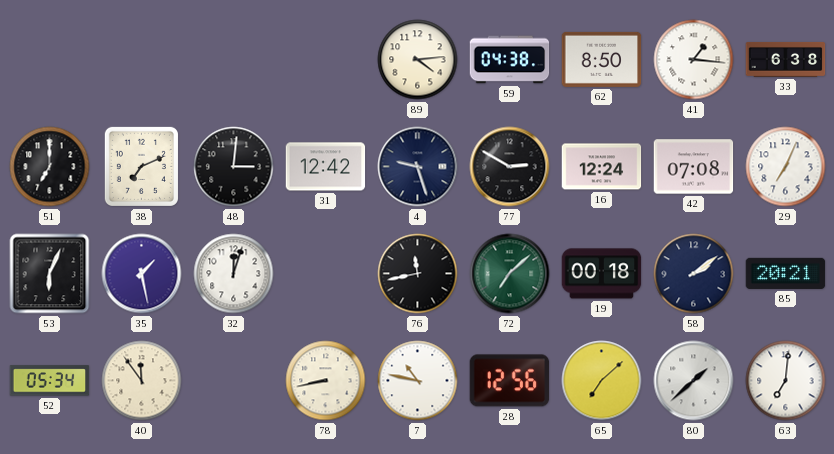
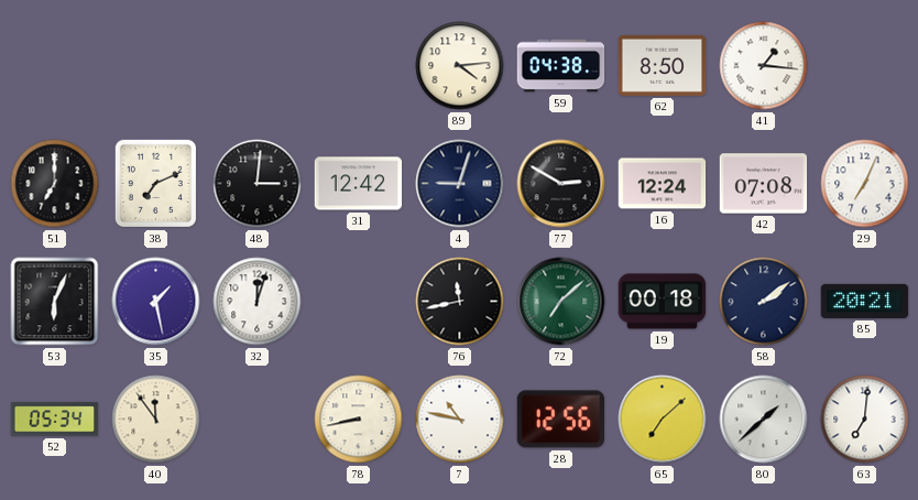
33: 6:38 -> none (786, 60)
4: 9:27 -> 9:03 (460, 184)
